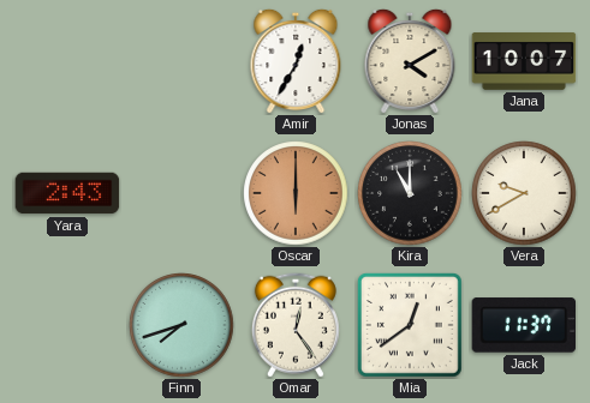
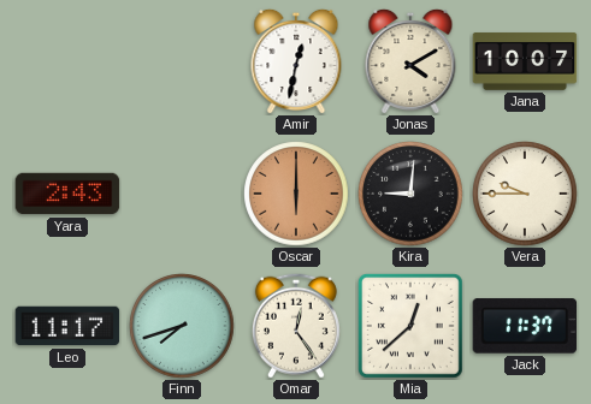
Amir: 12:35 -> 12:32 (296, 60)
Kira: 11:00 -> 9:01 (410, 194)
Vera: 9:40 -> 9:45 (525, 194)
Leo: none -> 11:17 (67, 326)
Mia: 12:39 -> 12:38 (412, 327)
